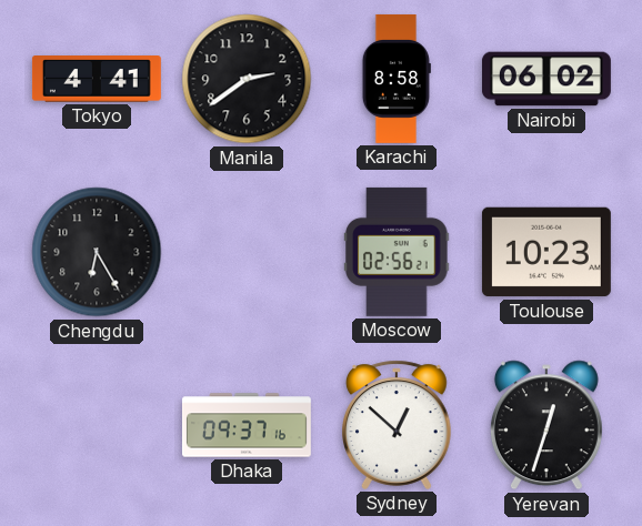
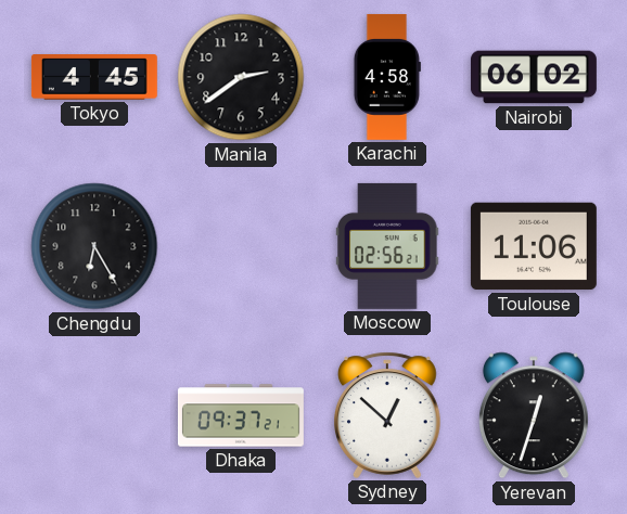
Tokyo: 4:41 -> 4:45 (94, 78)
Karachi: 8:58 -> 4:58 (387, 77)
Toulouse: 10:23 -> 11:06 (534, 246)
Dhaka: 09:37:16 -> 09:37:21 (241, 415)
